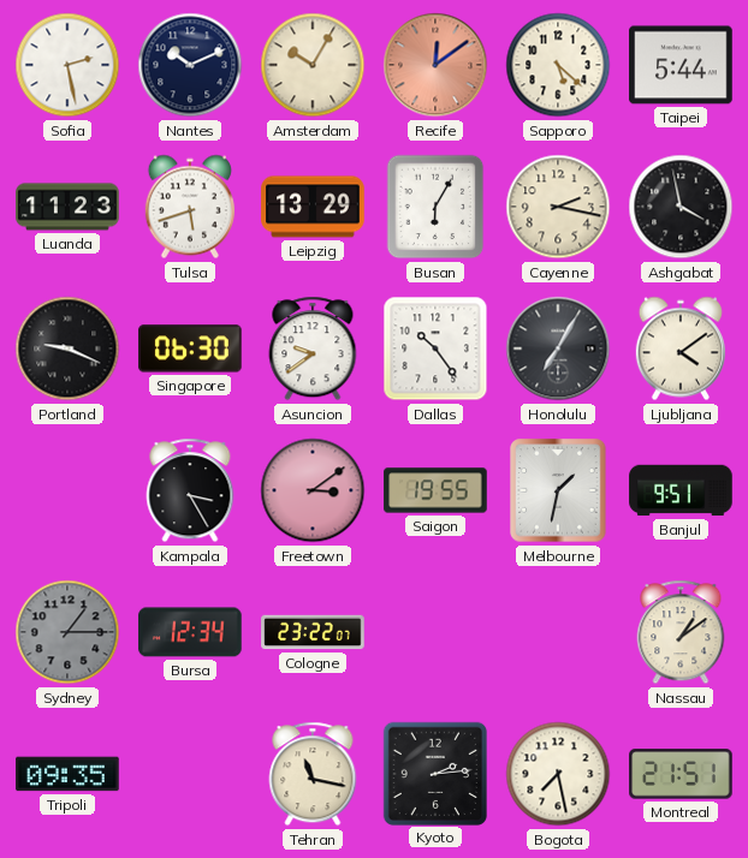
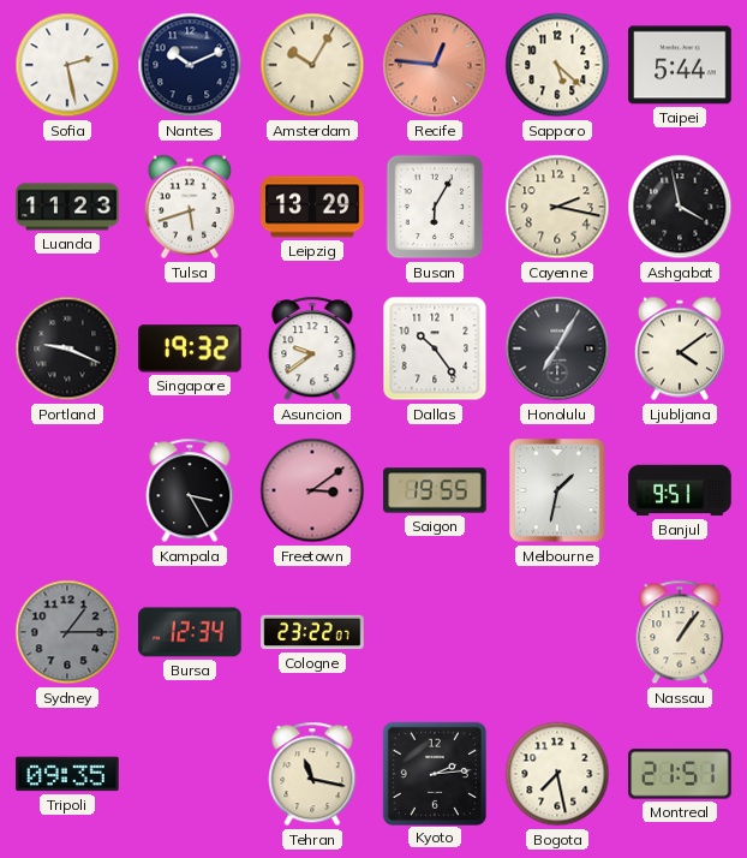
Recife: 12:09 -> 12:46 (435, 65)
Singapore: 06:30 -> 19:32 (190, 348)
Nassau: 1:09 -> 1:06 (680, 632)
